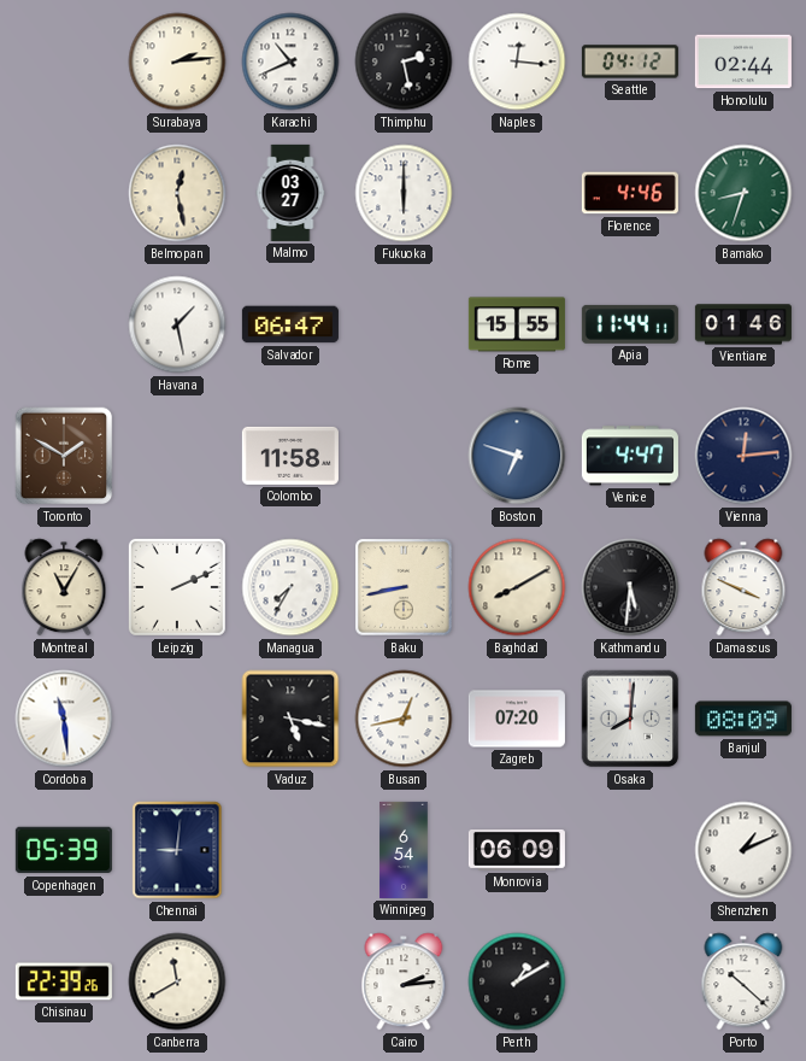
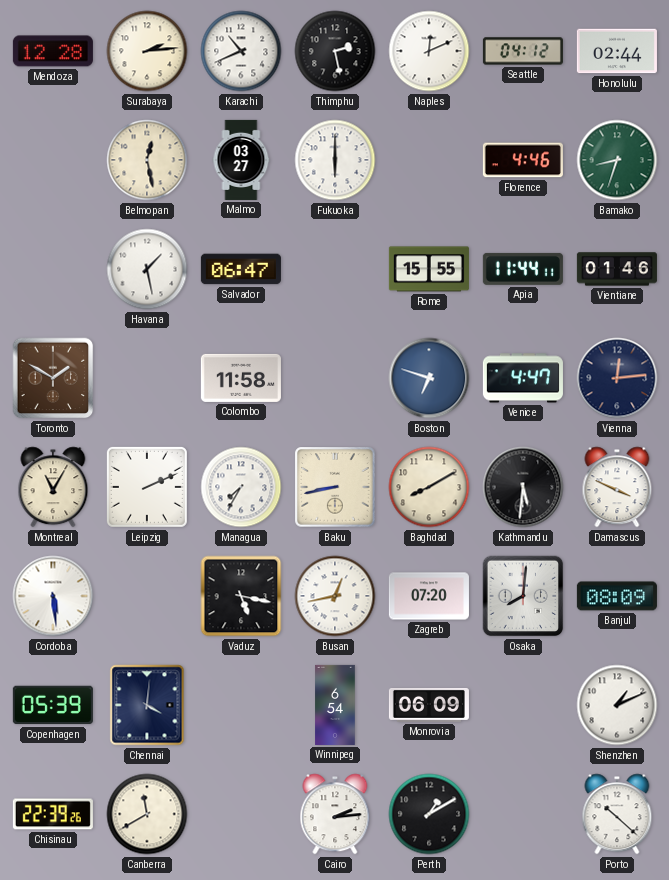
Mendoza: none -> 12:28 (53, 51)
Naples: 12:16 -> 12:11 (429, 51)
Cordoba: 11:29 -> 5:29 (53, 596)
Chennai: 9:01 -> 4:01 (147, 705)
